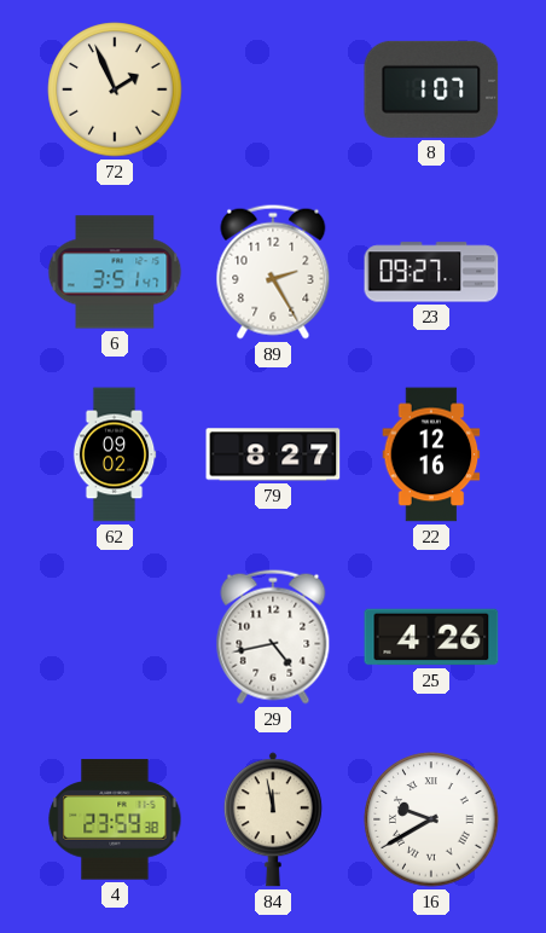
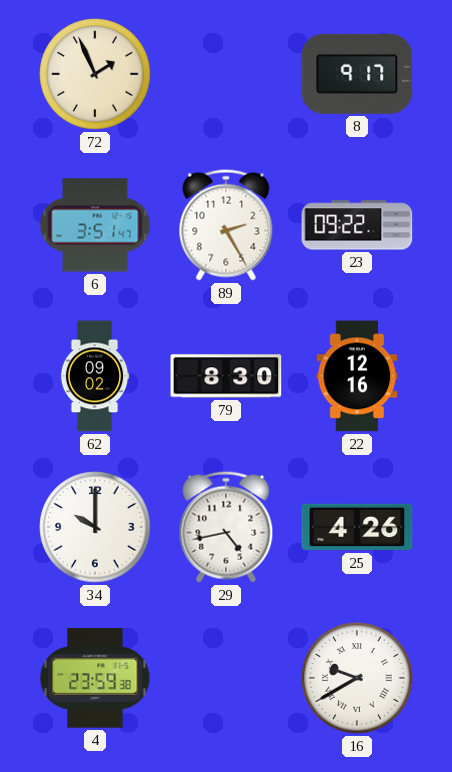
8: 1:07 -> 9:17 (357, 74)
23: 09:27 -> 09:22 (357, 225)
79: 8:27 -> 8:30 (226, 376)
34: none -> 10:00 (95, 527)
84: 11:58 -> none (273, 819)
